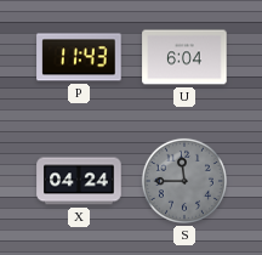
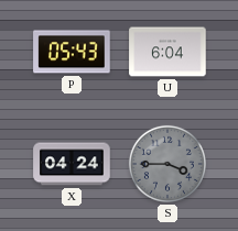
P: 11:43 -> 05:43 (72, 52)
S: 11:45 -> 3:45 (167, 164)
